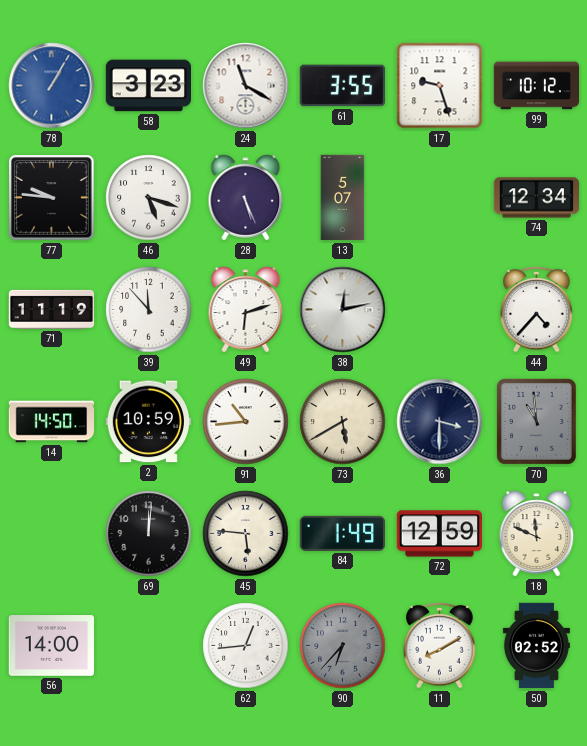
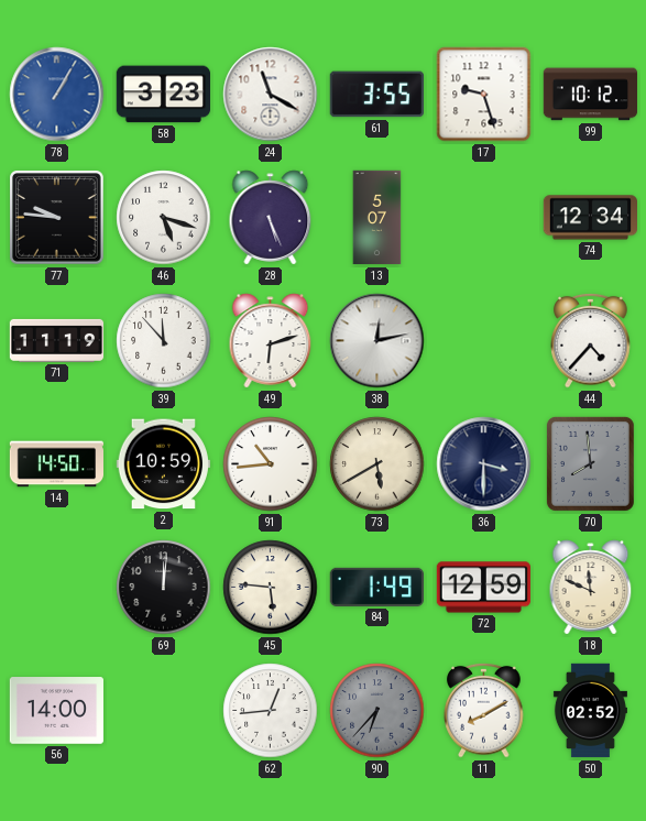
70: 10:59 -> 7:59 (590, 463)
